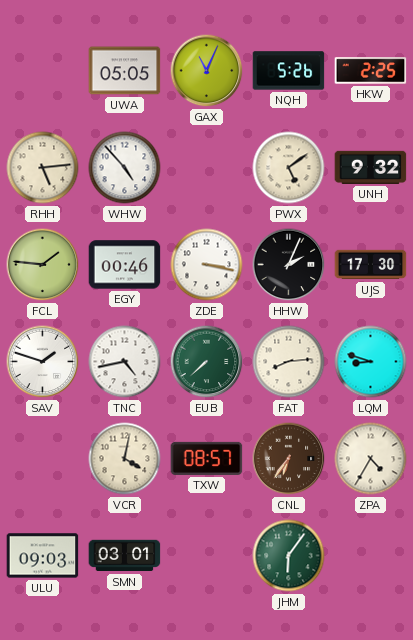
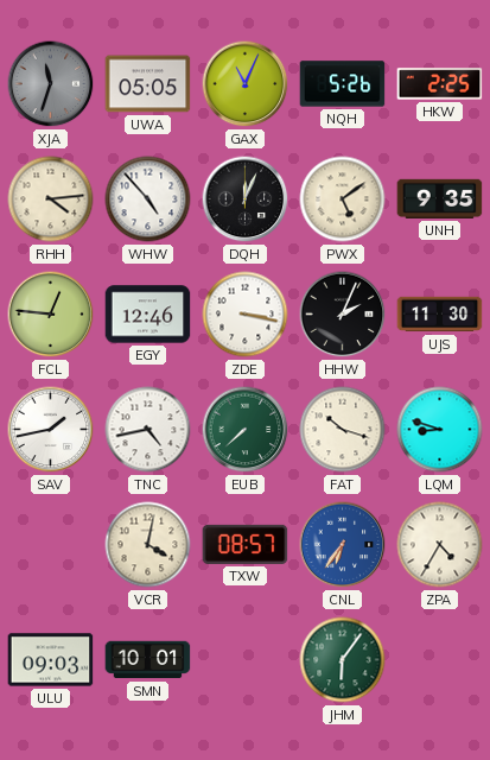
XJA: none -> 11:33 (51, 84)
RHH: 5:14 -> 4:14 (51, 199)
DQH: none -> 12:04 (246, 199)
UNH: 9:32 -> 9:35 (440, 198)
FCL: 1:46 -> 12:46 (51, 315)
EGY: 00:46 -> 12:46 (148, 315)
UJS: 17:30 -> 11:30 (440, 315)
SAV: 1:48 -> 1:43 (51, 430)
FAT: 8:14 -> 10:18 (343, 430)
CNL dial: brown -> blue (343, 545)
SMN: 03:01 -> 10:01 (148, 660)
